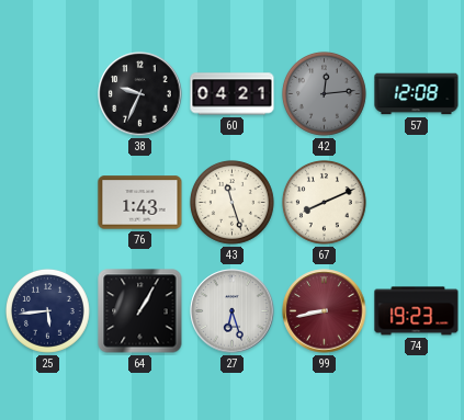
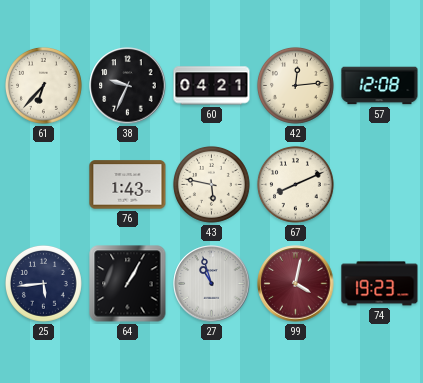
61: none -> 6:37 (44, 86)
42 dial: grey -> cream (296, 86)
43: 11:27 -> 5:47 (212, 185)
27: 6:27 -> 10:57 (212, 284)
99: 8:43 -> 4:02 (296, 284)
